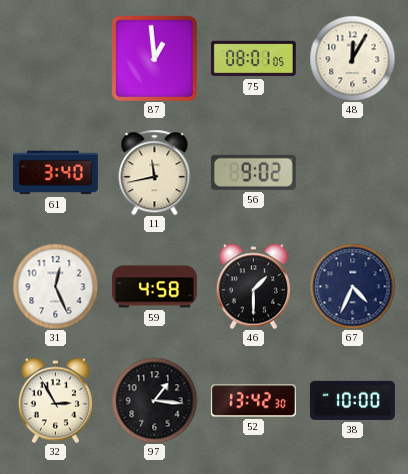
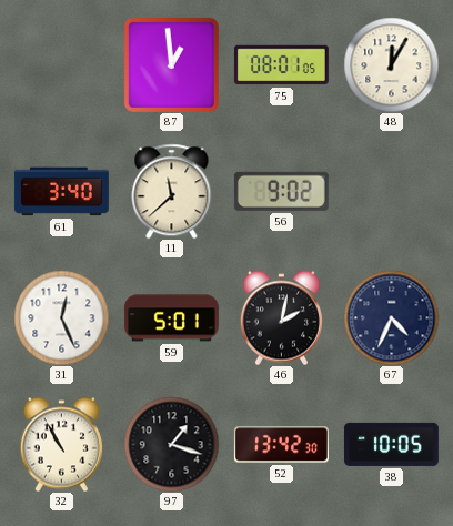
11: 11:43 -> 11:38 (172, 191)
59: 4:58 -> 5:01 (171, 318)
46: 1:30 -> 2:02 (281, 317)
32: 2:55 -> 10:55 (61, 444)
97: 1:16 -> 1:18 (171, 444)
38: 10:00 -> 10:05 (391, 444)
